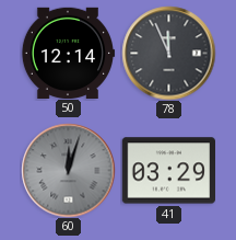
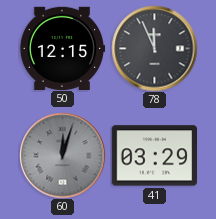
50: 12:14 -> 12:15 (62, 48)
